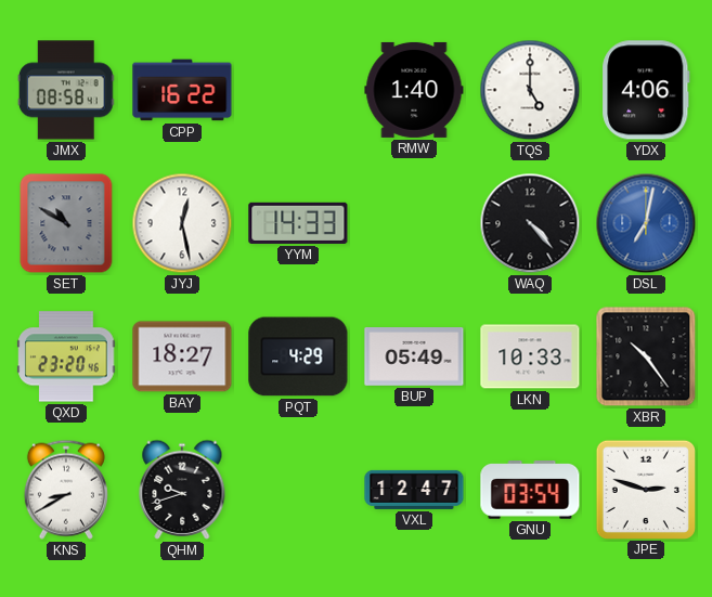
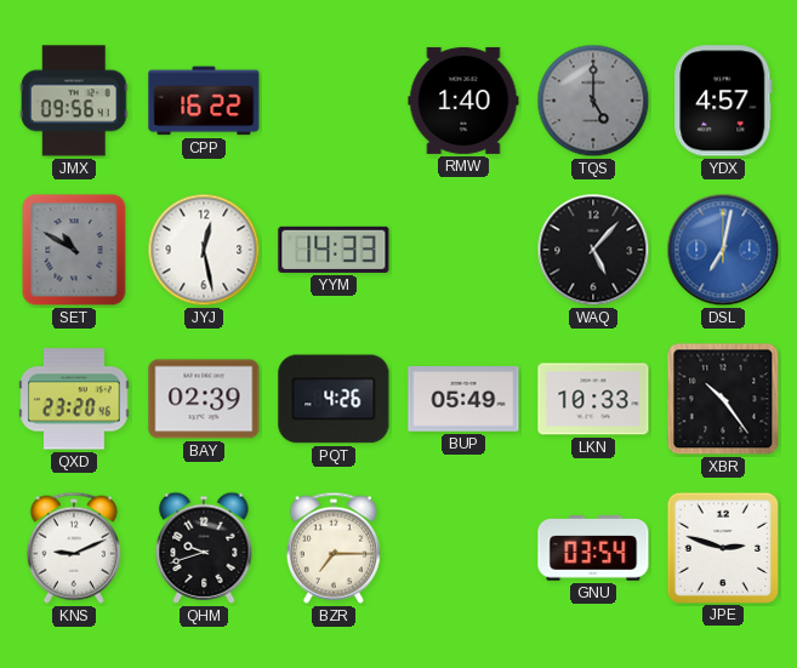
JMX: 08:58 -> 09:56 (74, 101)
TQS dial: white -> grey (593, 101)
YDX: 4:06 -> 4:57 (723, 101)
WAQ: 4:23 -> 5:07 (593, 250)
BAY: 18:27 -> 02:39 (204, 399)
PQT: 4:29 -> 4:26 (334, 399)
KNS: 8:40 -> 9:11 (74, 548)
BZR: none -> 7:15 (334, 548)
VXL: 12:47 -> none (414, 490)
